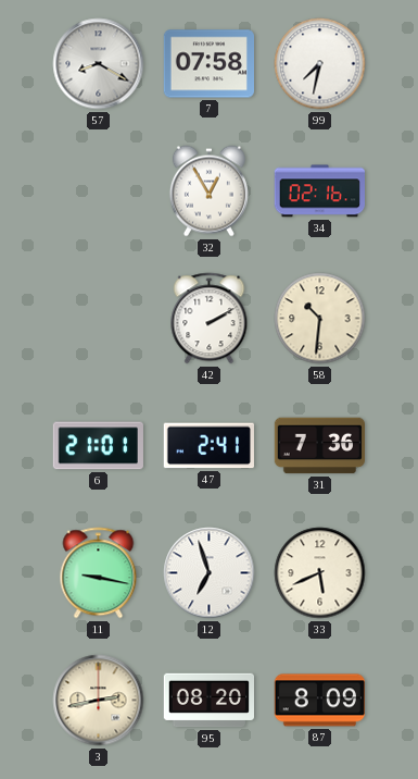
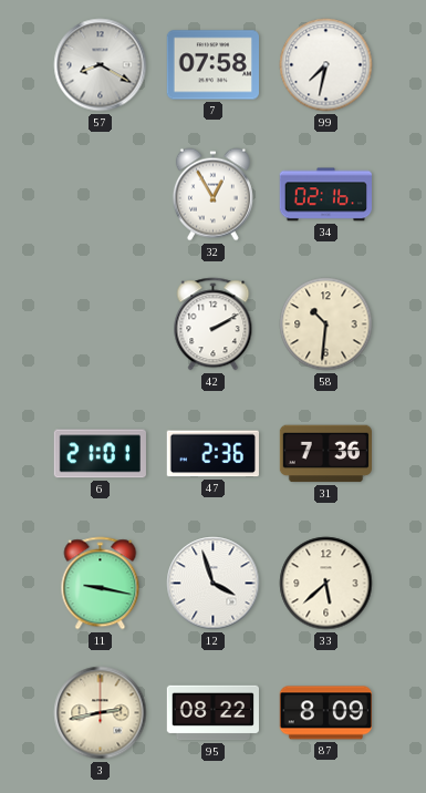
47: 2:41 -> 2:36 (212, 454)
12: 6:57 -> 3:57 (214, 584)
33: 5:41 -> 5:38 (326, 584)
95: 08:20 -> 08:22 (212, 713)
